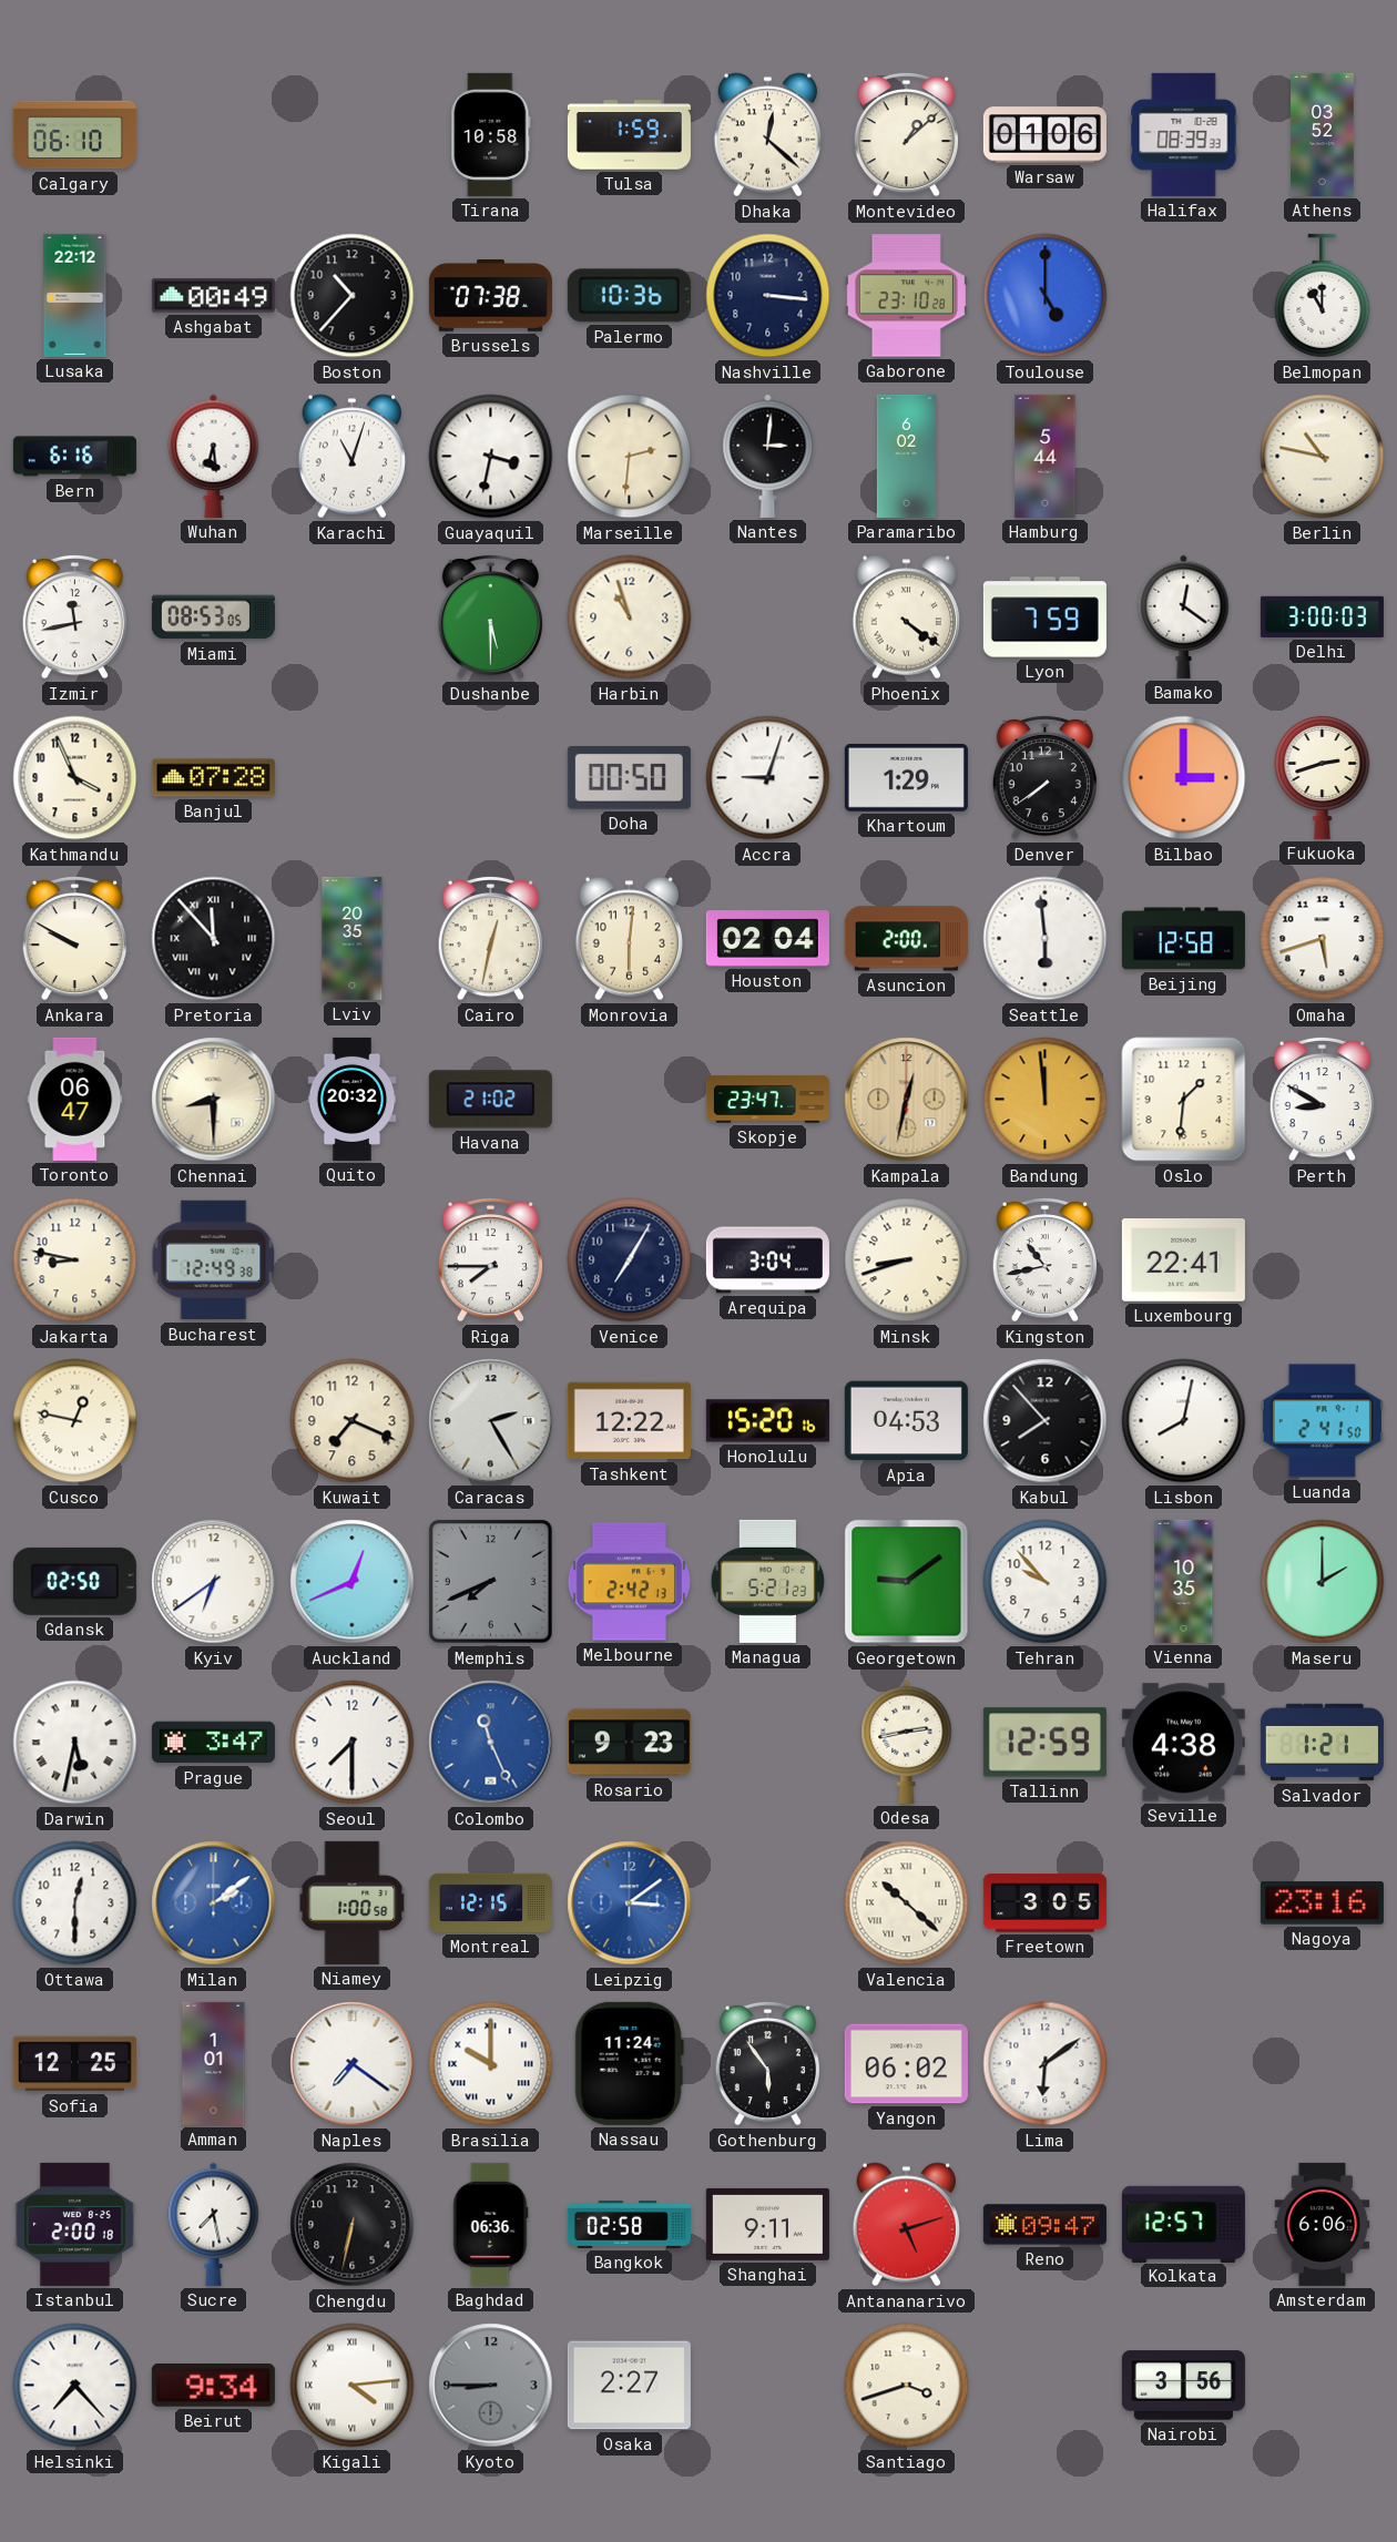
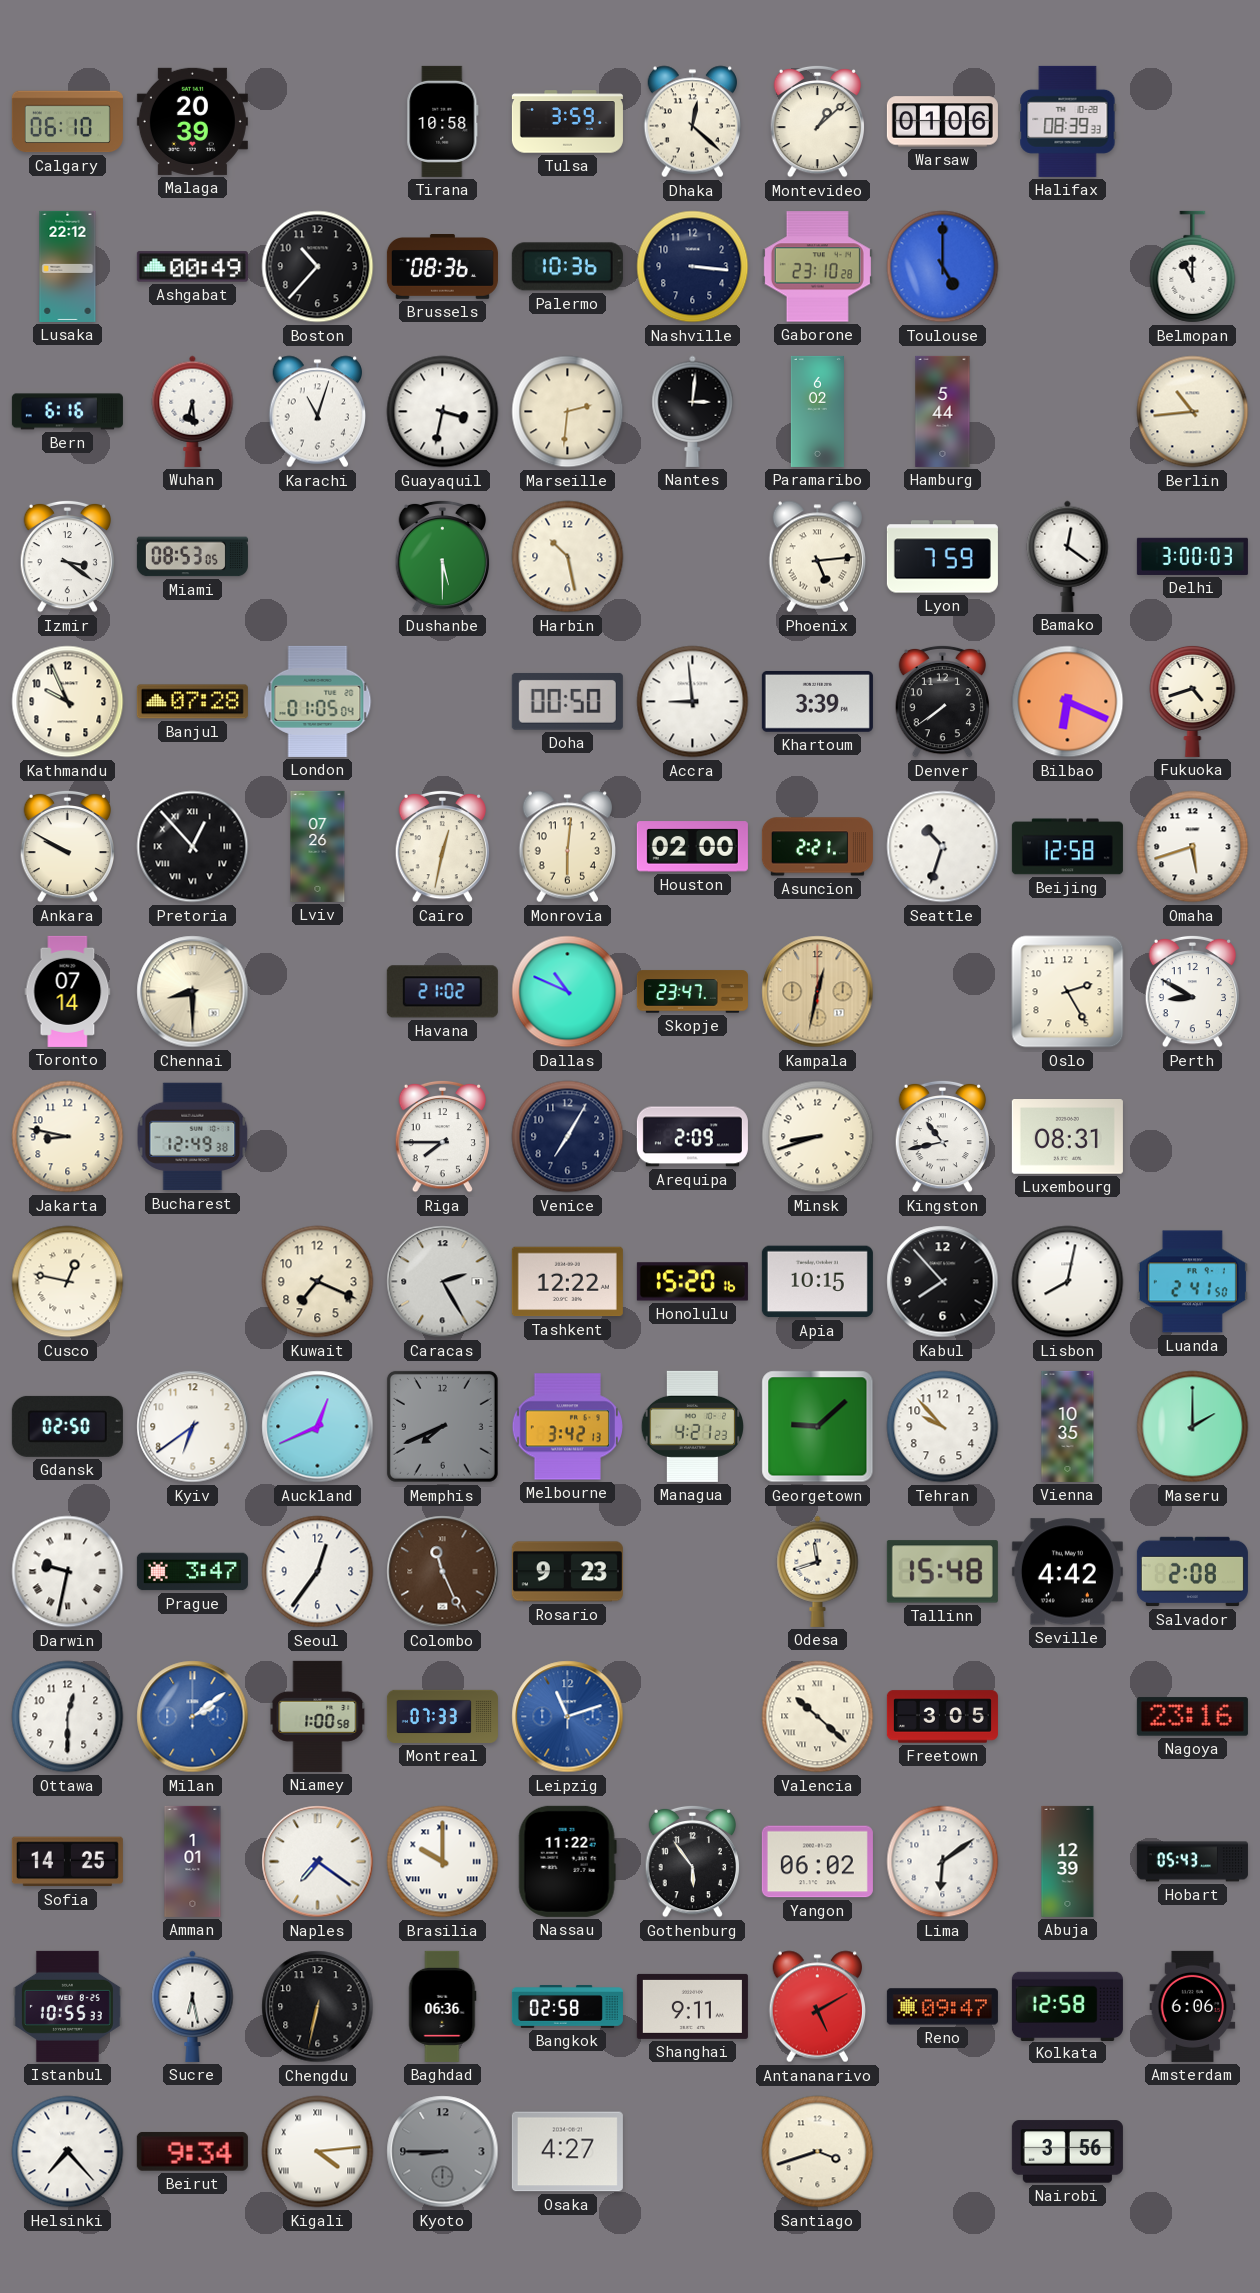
Malaga: none -> 20:39 (192, 121)
Tulsa: 1:59 -> 3:59 (567, 122)
Athens: 03:52 -> none (1323, 134)
Brussels: 07:38 -> 08:36 (442, 267)
Berlin: 10:47 -> 10:44 (1193, 412)
Izmir: 11:43 -> 3:21 (67, 556)
Harbin: 10:57 -> 10:28 (568, 557)
Phoenix: 4:21 -> 5:14 (817, 557)
Kathmandu: 3:56 -> 9:56 (68, 702)
London: none -> 01:05 (318, 701)
Accra: 9:03 -> 8:59 (693, 702)
Khartoum: 1:29 -> 3:39 (817, 701)
Bilbao: 3:00 -> 6:19 (1068, 702)
Fukuoka: 2:42 -> 4:42 (1193, 701)
Pretoria: 11:53 -> 12:53 (193, 847)
Lviv: 20:35 -> 07:26 (318, 846)
Houston: 02:04 -> 02:00 (692, 847)
Asuncion: 2:00 -> 2:21 (817, 847)
Seattle: 5:59 -> 10:33 (943, 847)
Toronto: 06:47 -> 07:14 (68, 991)
Quito: 20:32 -> none (353, 1099)
Dallas: none -> 10:49 (568, 992)
Bandung: 11:59 -> none (1046, 1100)
Oslo: 1:31 -> 2:25 (1068, 992)
Arequipa: 3:04 -> 2:09 (692, 1137)
Luxembourg: 22:41 -> 08:31 (1067, 1137)
Apia: 04:53 -> 10:15 (817, 1282)
Melbourne: 2:42 -> 3:42 (567, 1427)
Managua: 5:21 -> 4:21 (692, 1426)
Georgetown: 9:09 -> 9:08 (818, 1427)
Darwin: 5:32 -> 9:32 (68, 1572)
Seoul: 7:30 -> 12:36 (318, 1572)
Colombo dial: blue -> brown (443, 1572)
Odesa: 2:43 -> 11:42 (818, 1571)
Tallinn: 12:59 -> 15:48 (942, 1572)
Seville: 4:38 -> 4:42 (1067, 1572)
Salvador: 1:21 -> 2:08 (1192, 1572)
Montreal: 12:15 -> 07:33 (442, 1716)
Leipzig: 3:09 -> 11:12 (568, 1717)
Sofia: 12:25 -> 14:25 (67, 1862)
Nassau: 11:24 -> 11:22 (567, 1861)
Abuja: none -> 12:39 (1068, 1861)
Hobart: none -> 05:43 (1192, 1862)
Istanbul: 2:00 -> 10:55 (67, 2006)
Sucre: 7:28 -> 6:28 (193, 2006)
Antananarivo: 5:12 -> 5:10 (817, 2007)
Kolkata: 12:57 -> 12:58 (1067, 2006)
Osaka: 2:27 -> 4:27 (567, 2152)
